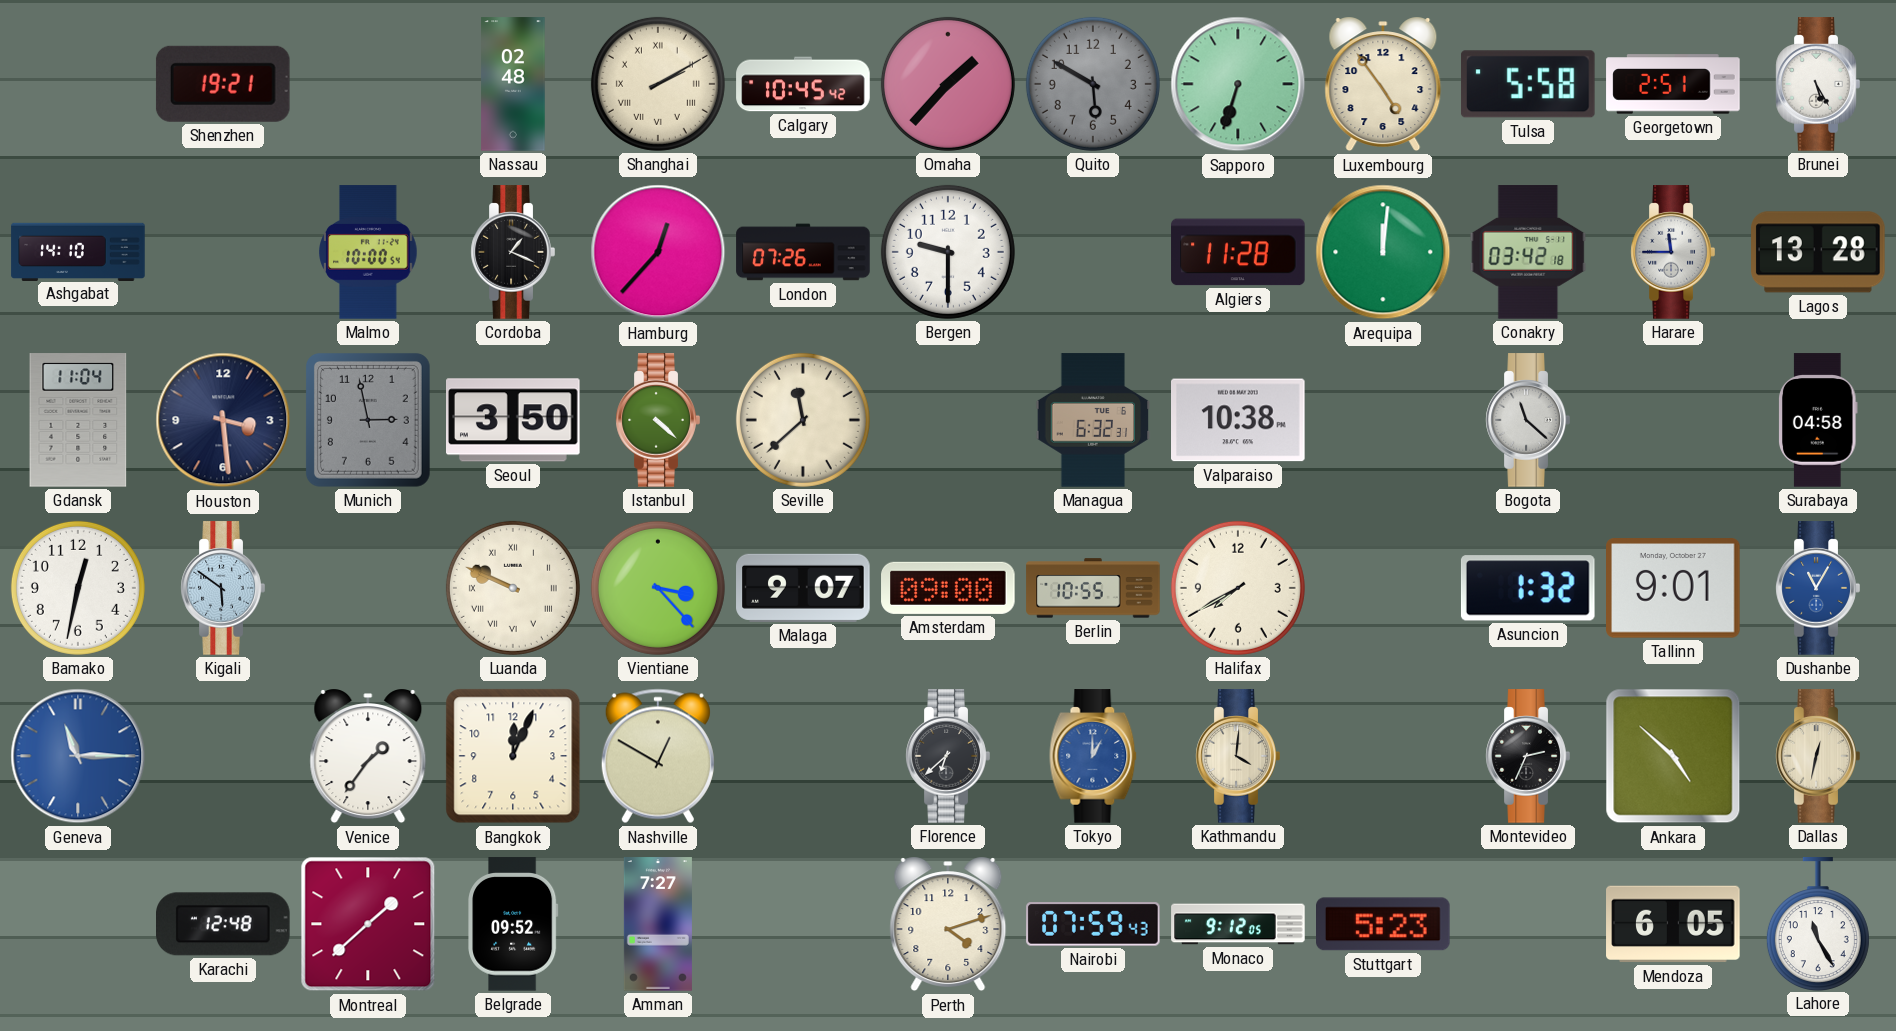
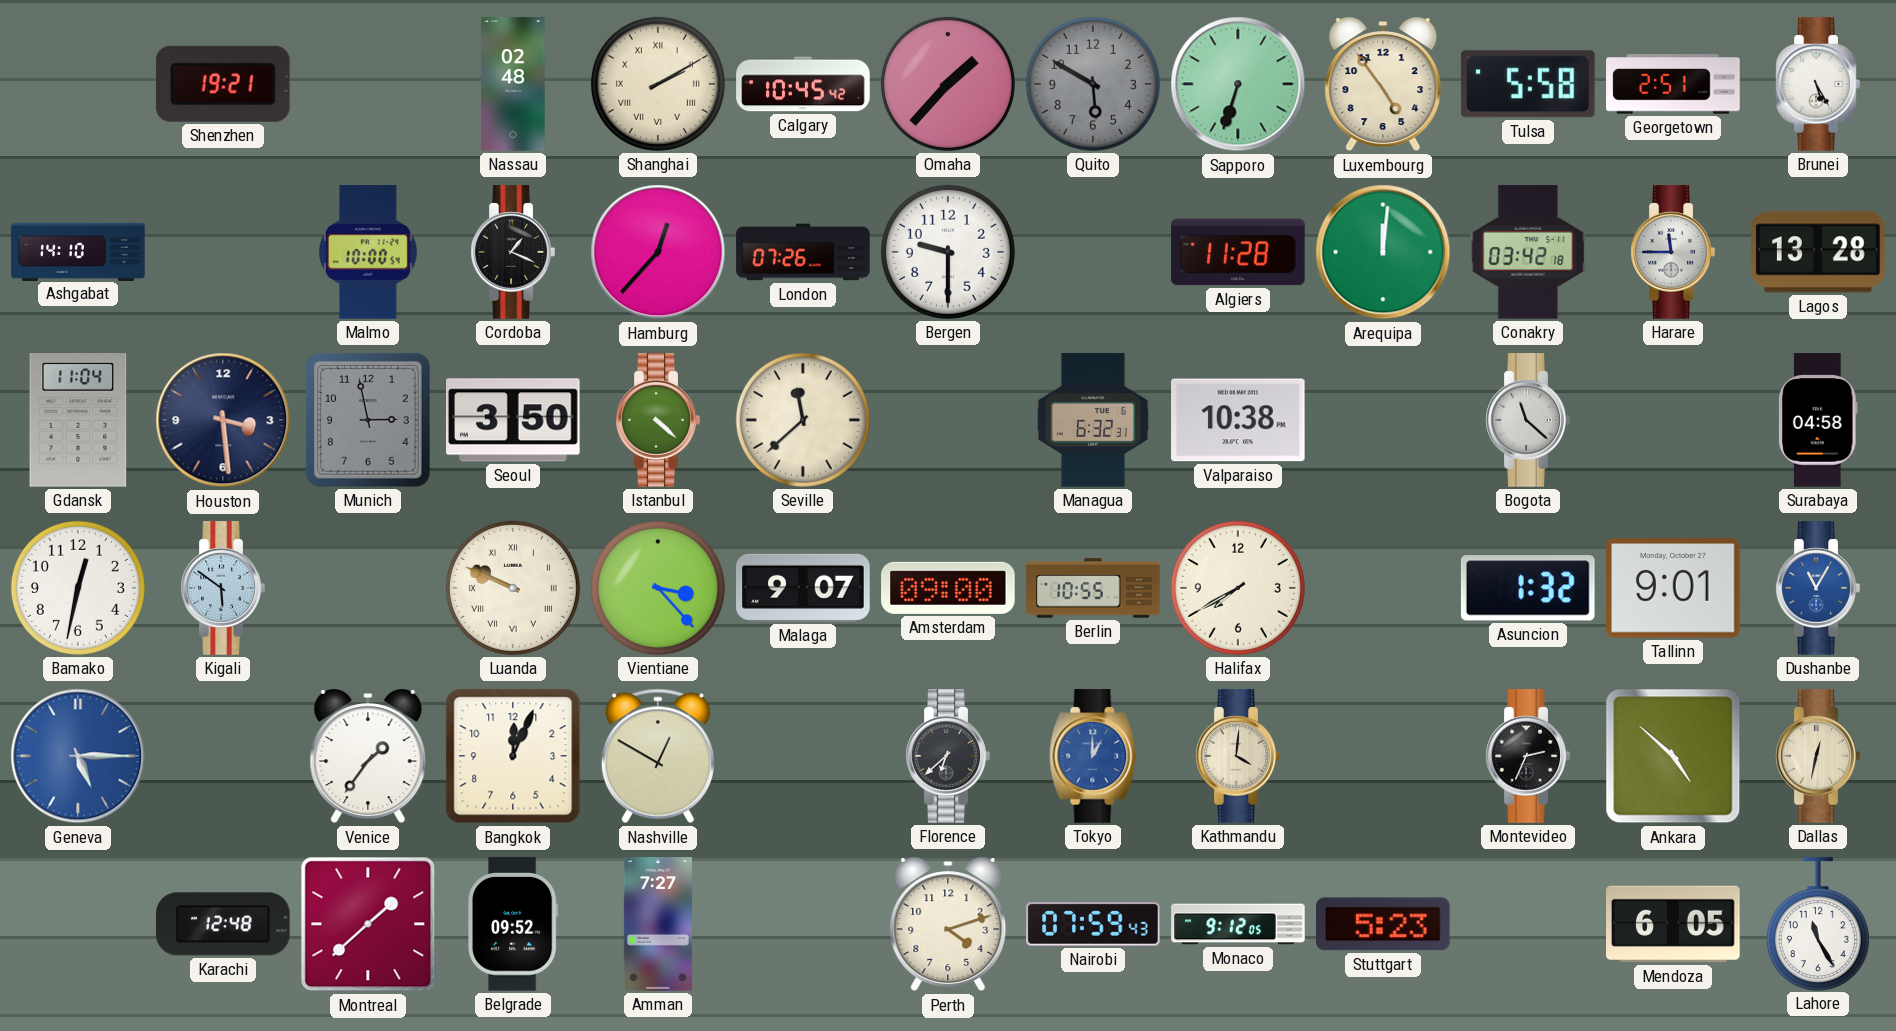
Geneva: 11:15 -> 5:15 (78, 756)
